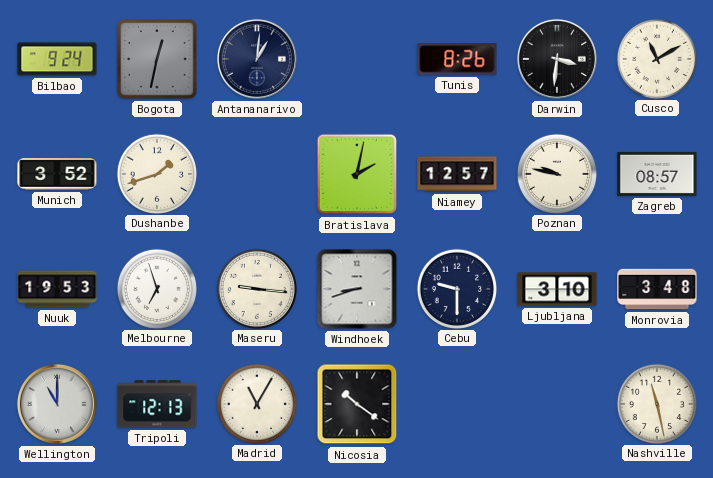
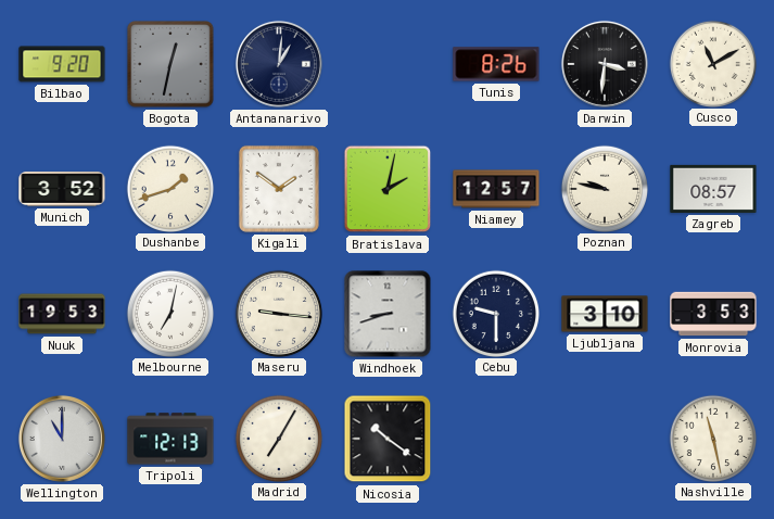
Bilbao: 9:24 -> 9:20 (62, 64)
Kigali: none -> 1:51 (279, 189)
Melbourne: 6:57 -> 7:02 (169, 313)
Monrovia: 3:48 -> 3:53 (713, 314)
Madrid: 11:05 -> 7:05 (278, 438)
